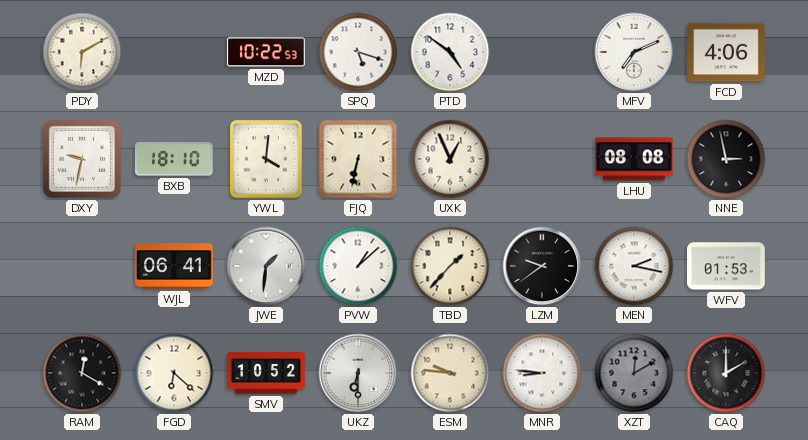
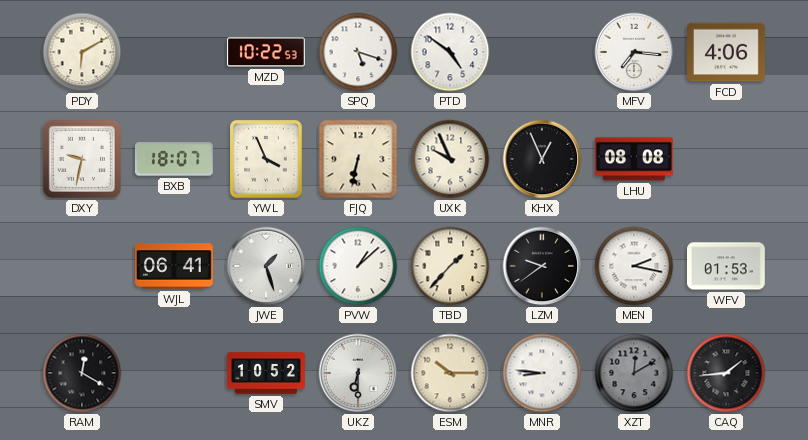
MFV: 7:11 -> 7:16 (634, 52)
BXB: 18:10 -> 18:07 (174, 159)
YWL: 4:01 -> 3:56 (267, 160)
UXK: 12:56 -> 9:56 (450, 159)
KHX: none -> 12:56 (542, 159)
NNE: 2:58 -> none (726, 159)
JWE: 1:31 -> 1:27 (266, 266)
FGD: 6:22 -> none (174, 373)
ESM: 9:46 -> 10:15 (450, 373)
CAQ: 2:00 -> 1:44 (726, 373)
